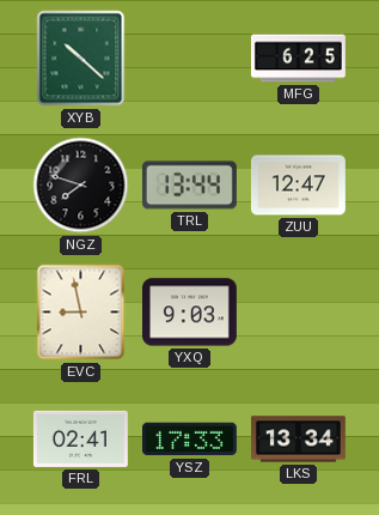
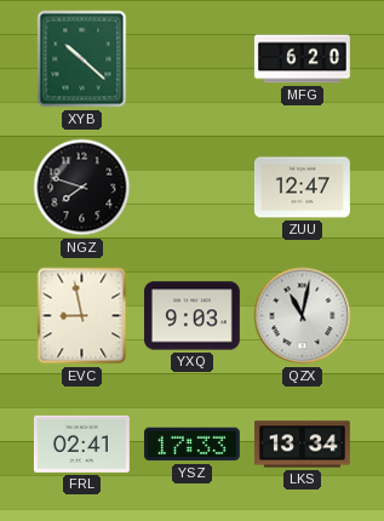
MFG: 6:25 -> 6:20 (302, 59)
TRL: 13:44 -> none (189, 186)
QZX: none -> 11:02 (303, 316)
